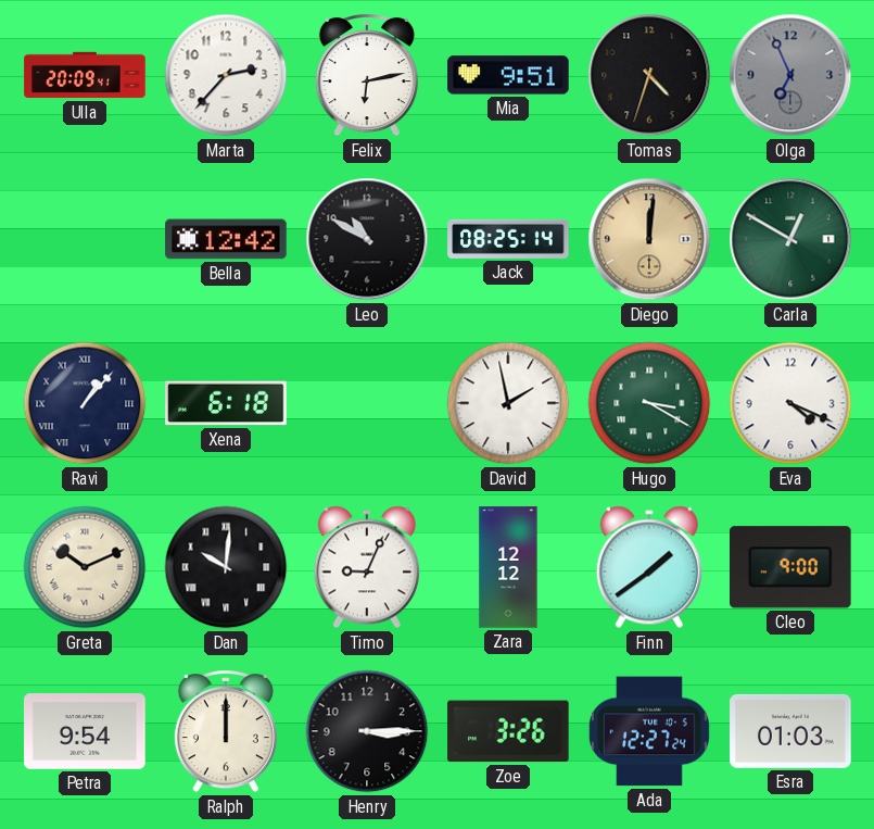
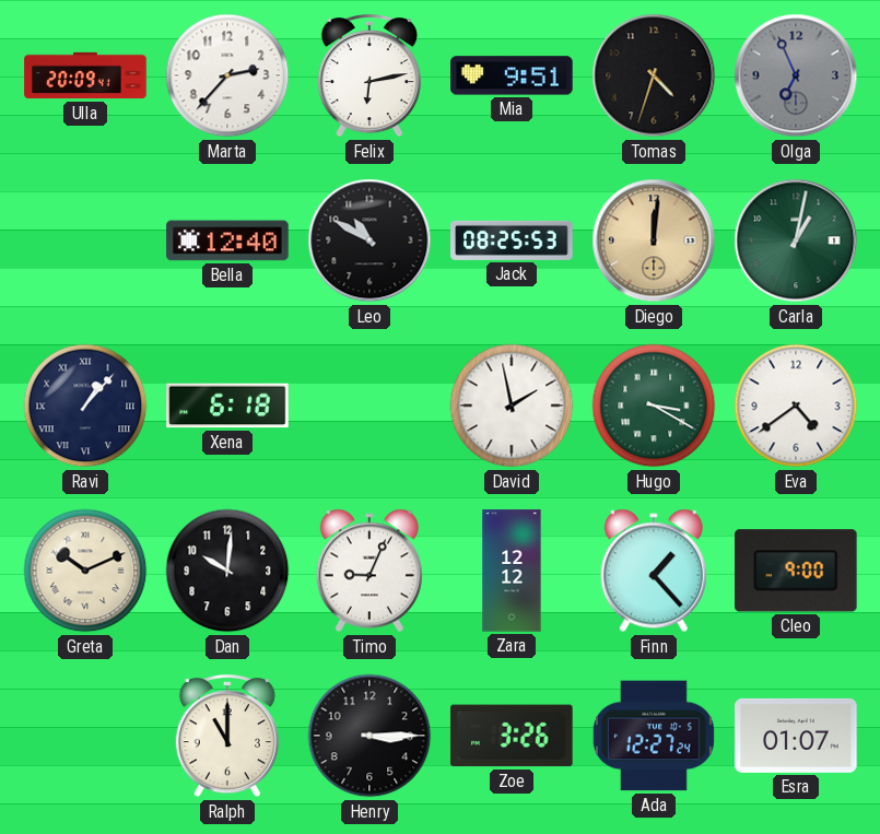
Bella: 12:42 -> 12:40 (227, 240)
Jack: 08:25:14 -> 08:25:53 (512, 240)
Carla: 12:50 -> 1:02 (796, 240)
Eva: 4:19 -> 4:39 (796, 406)
Dan numerals: Roman -> Arabic (227, 571)
Finn: 1:39 -> 1:23 (654, 571)
Petra: 9:54 -> none (85, 731)
Ralph: 12:00 -> 11:00 (227, 737)
Esra: 01:03 -> 01:07 (796, 736)
